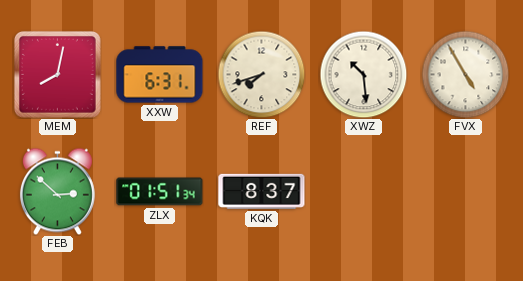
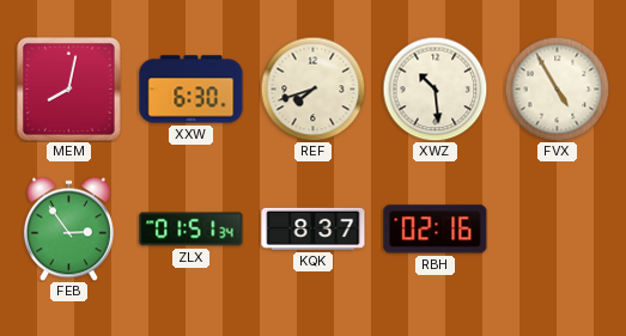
XXW: 6:31 -> 6:30 (192, 90)
FEB: 2:52 -> 2:54 (68, 228)
RBH: none -> 02:16 (436, 230)
